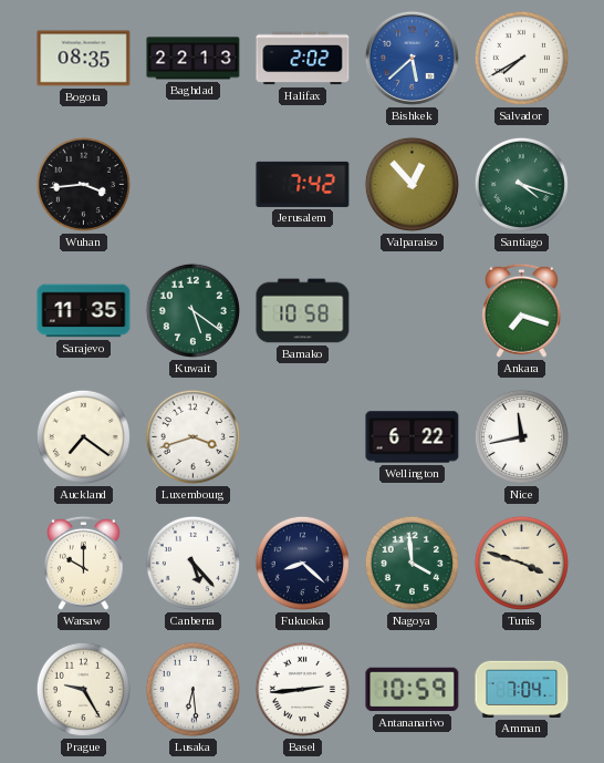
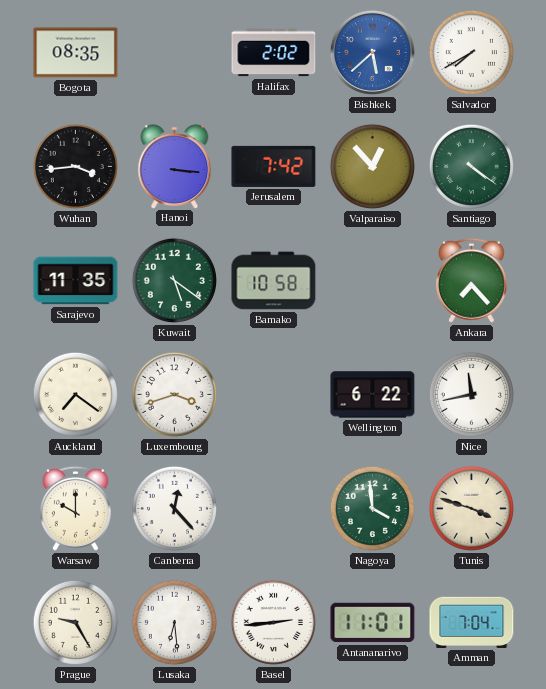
Baghdad: 22:13 -> none (194, 59)
Hanoi: none -> 3:16 (175, 166)
Santiago: 4:18 -> 4:21 (471, 166)
Ankara: 7:18 -> 7:23 (471, 280)
Canberra: 5:23 -> 12:23 (174, 508)
Fukuoka: 8:22 -> none (302, 563)
Antananarivo: 10:59 -> 11:01 (373, 623)
